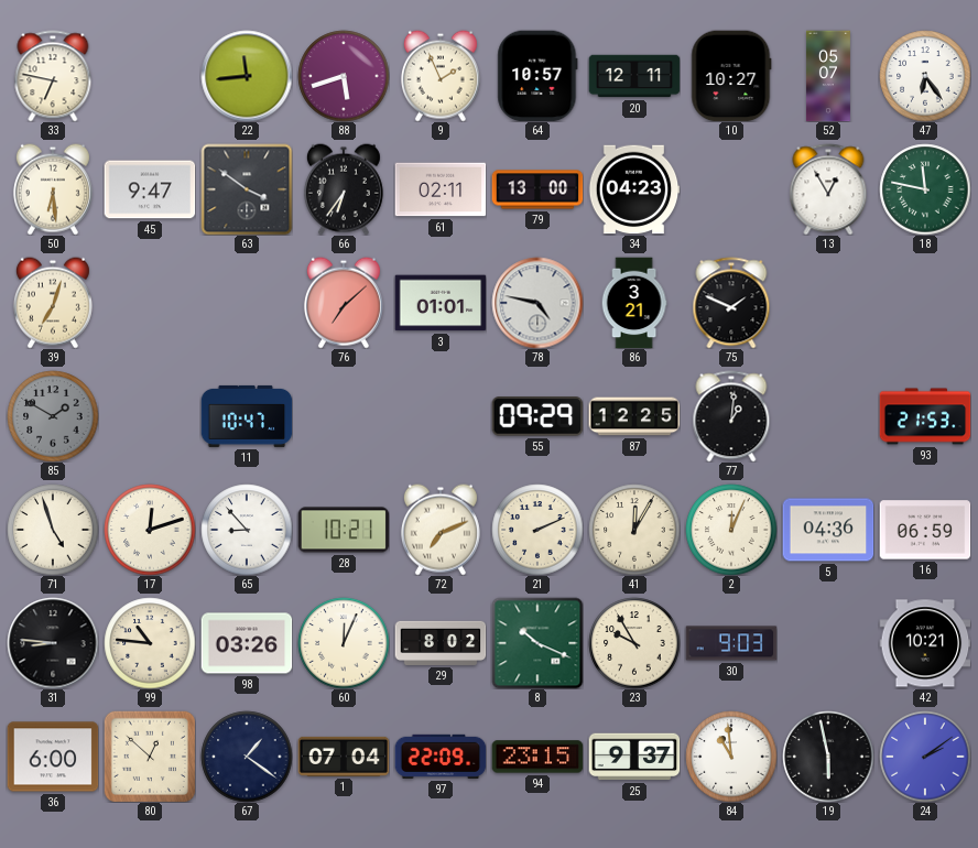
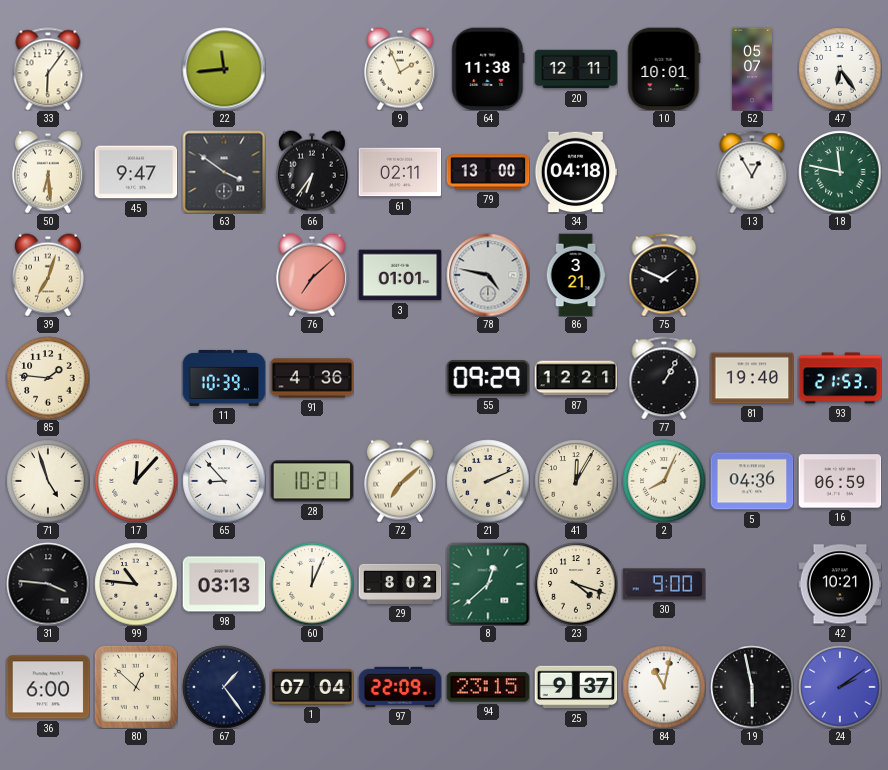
33: 6:47 -> 6:06 (48, 69)
88: 5:42 -> none (344, 76)
64: 10:57 -> 11:38 (488, 69)
10: 10:27 -> 10:01 (664, 69)
34: 04:23 -> 04:18 (576, 172)
85: 1:50 -> 1:46 (48, 378)
85 dial: grey -> cream (48, 378)
11: 10:47 -> 10:39 (224, 378)
91: none -> 4:36 (312, 378)
87: 12:25 -> 12:21 (576, 378)
77: 1:01 -> 1:05 (664, 378)
81: none -> 19:40 (752, 378)
17: 12:12 -> 12:07 (136, 481)
72: 7:11 -> 7:08 (400, 481)
2: 12:04 -> 8:04 (664, 481)
31: 8:46 -> 3:46 (48, 584)
98: 03:26 -> 03:13 (224, 584)
8: 10:19 -> 12:38 (488, 584)
23: 9:55 -> 4:18 (576, 584)
30: 9:03 -> 9:00 (664, 584)
67: 1:21 -> 1:24 (224, 687)
84: 10:59 -> 11:02 (664, 687)
